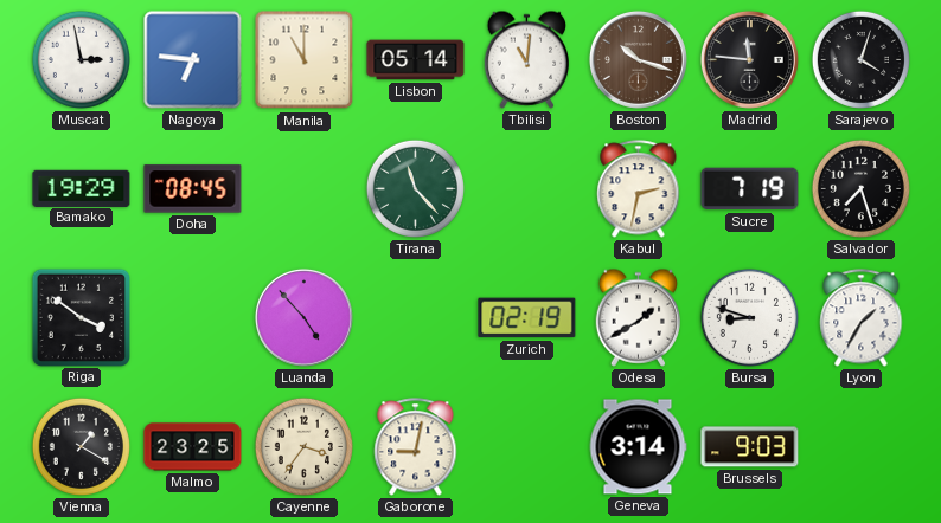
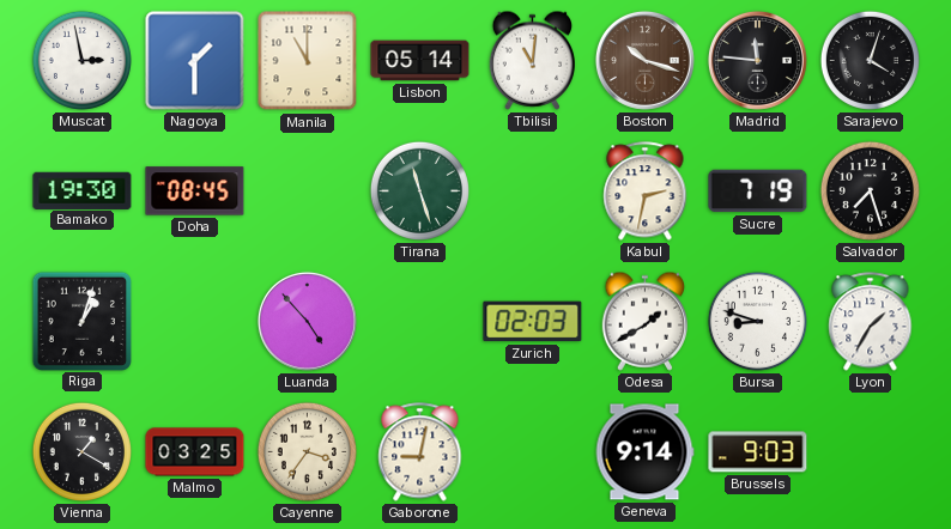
Nagoya: 6:46 -> 1:30 (195, 61)
Bamako: 19:29 -> 19:30 (83, 190)
Tirana: 11:23 -> 11:27 (419, 190)
Riga: 3:51 -> 1:03 (81, 321)
Zurich: 02:19 -> 02:03 (533, 322)
Malmo: 23:25 -> 03:25 (195, 452)
Geneva: 3:14 -> 9:14 (644, 452)
